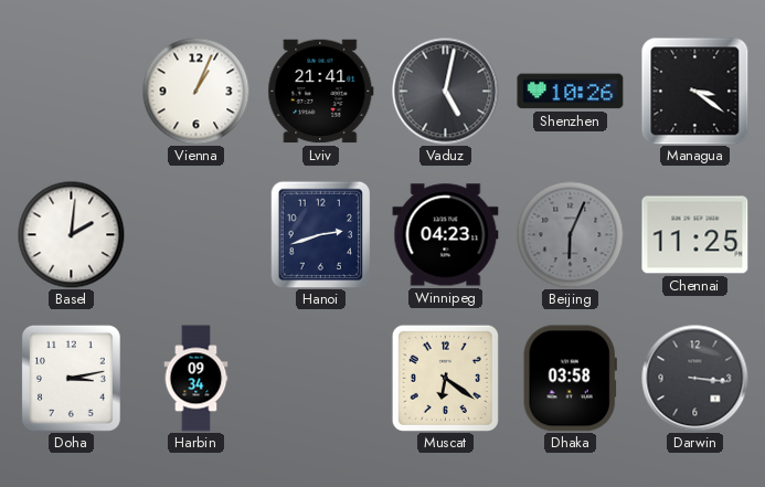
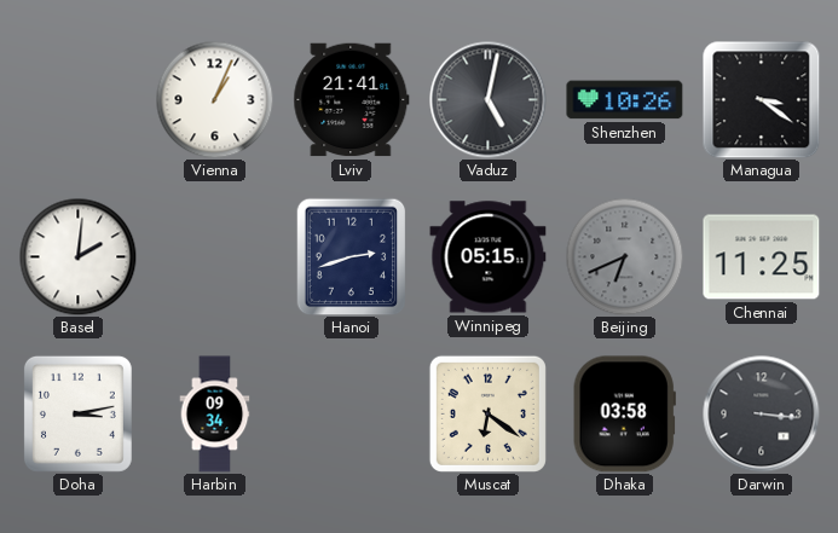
Winnipeg: 04:23 -> 05:15 (489, 257)
Beijing: 6:04 -> 6:41 (624, 256)
